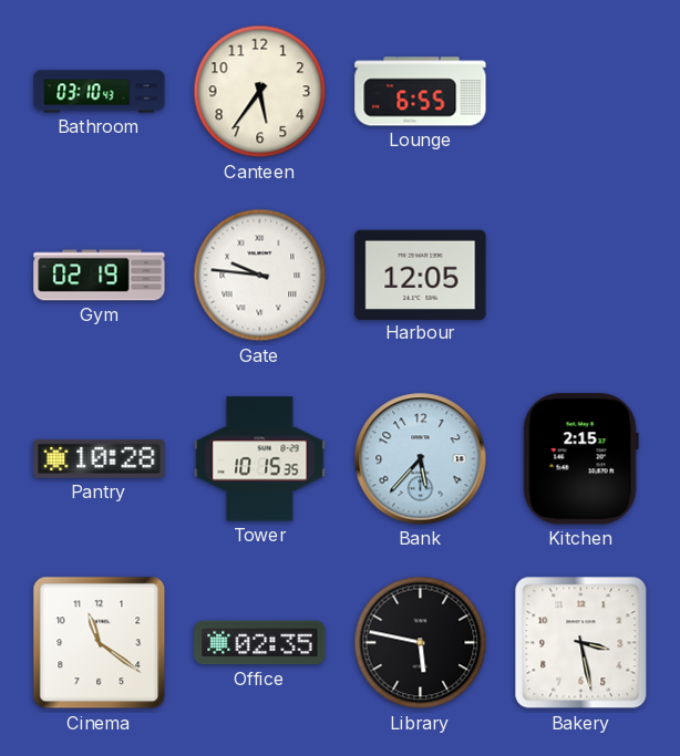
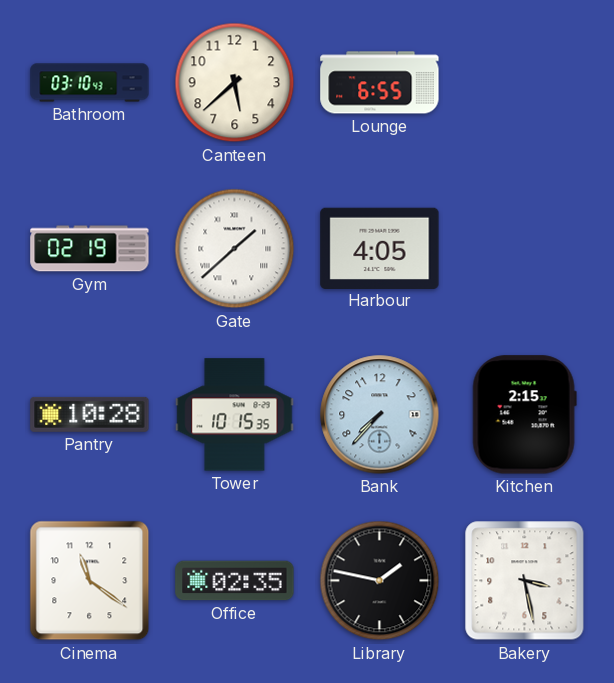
Canteen: 5:36 -> 5:38 (235, 83)
Gate: 9:46 -> 1:38 (235, 249)
Harbour: 12:05 -> 4:05 (380, 248)
Bank: 5:37 -> 7:37 (380, 415)
Library: 5:47 -> 1:47 (380, 581)
